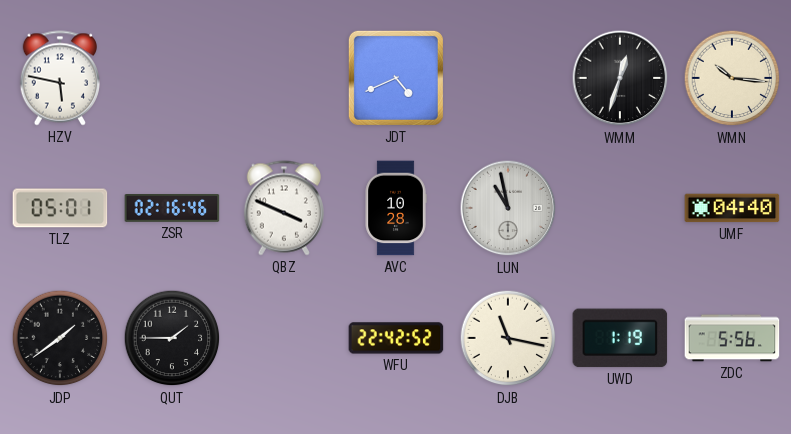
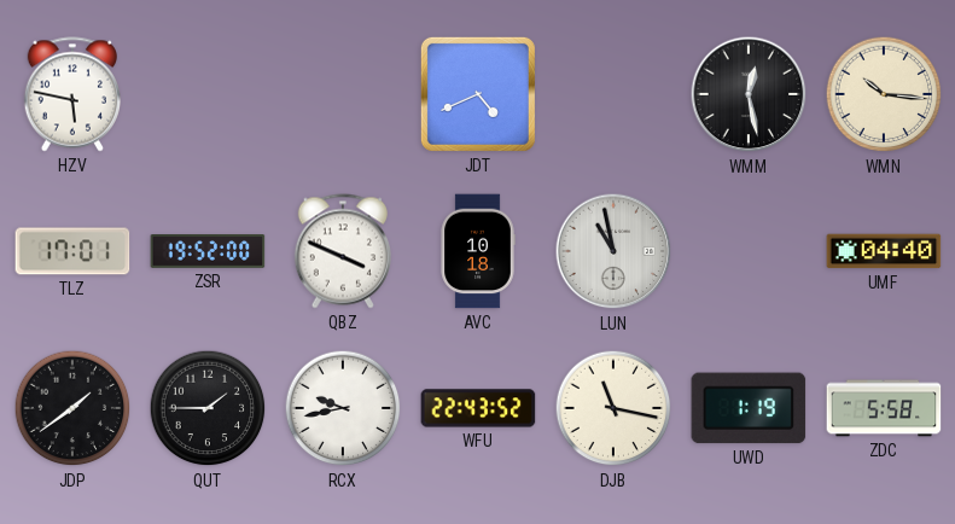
WMM: 12:33 -> 12:28 (749, 94)
TLZ: 05:01 -> 17:01 (72, 251)
ZSR: 02:16 -> 19:52 (208, 252)
AVC: 10:28 -> 10:18 (478, 251)
RCX: none -> 9:43 (343, 408)
WFU: 22:42 -> 22:43 (478, 408)
ZDC: 5:56 -> 5:58 (884, 408)
